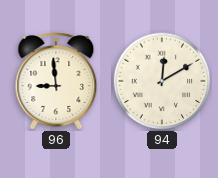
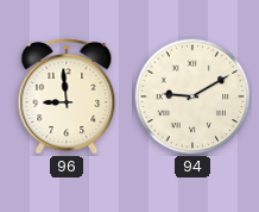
94: 12:10 -> 9:10 (192, 96)
